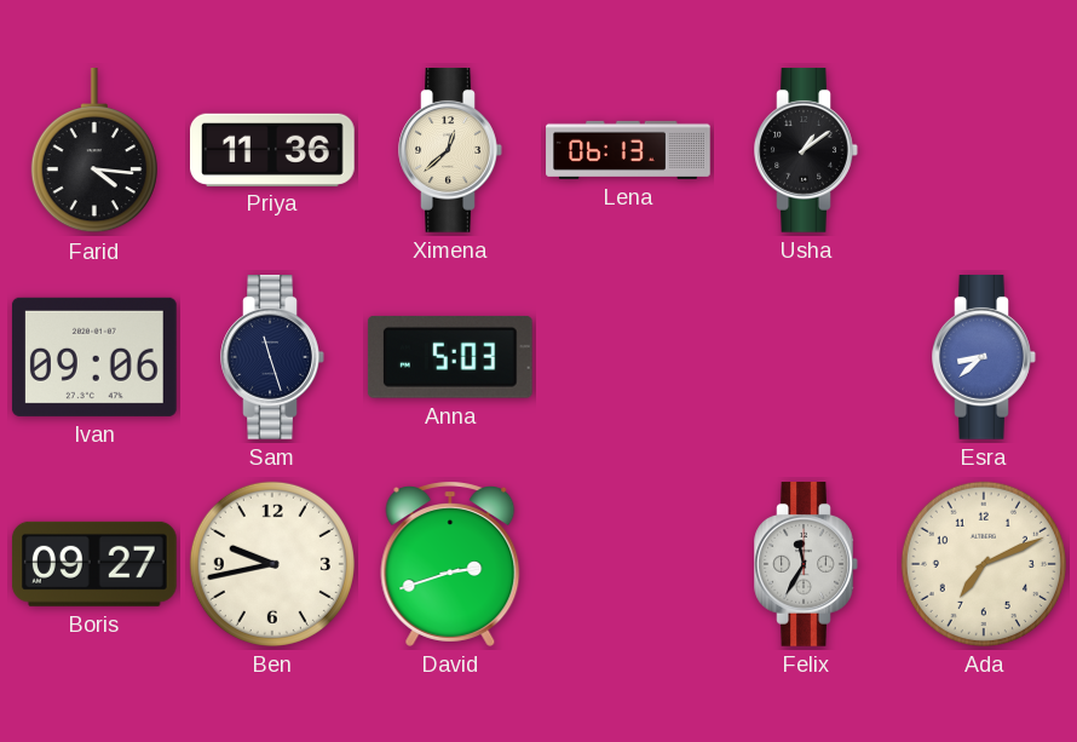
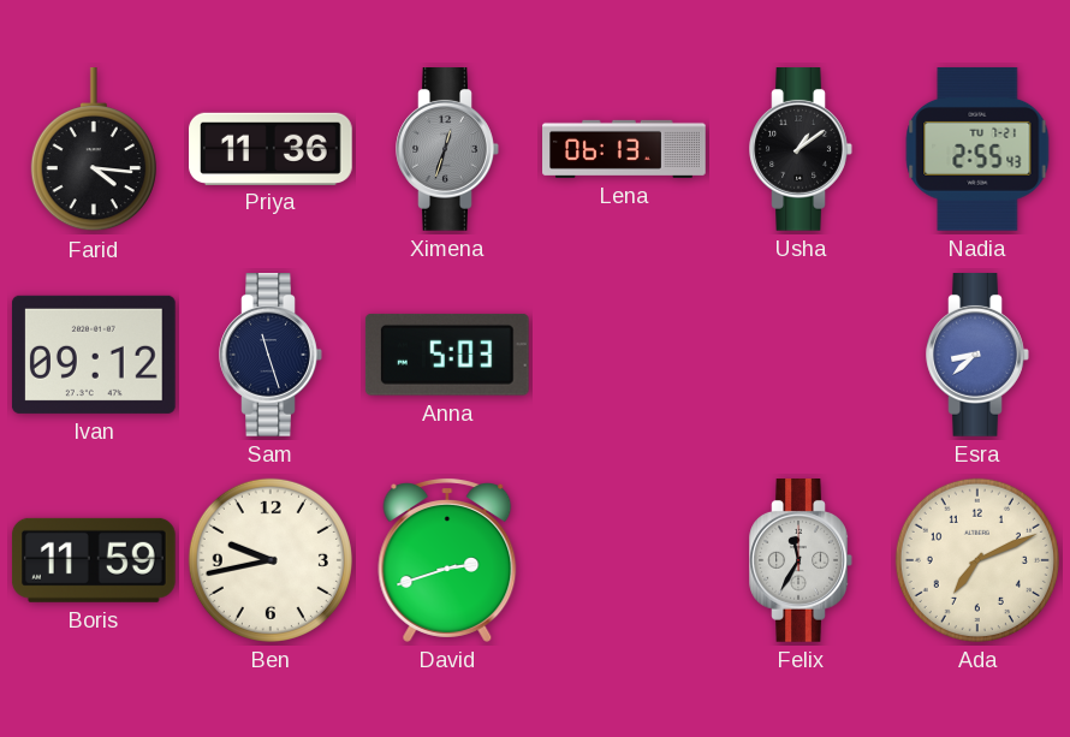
Ximena: 12:38 -> 12:33 (447, 150)
Ximena dial: cream -> grey (447, 150)
Nadia: none -> 2:55 (977, 149)
Ivan: 09:06 -> 09:12 (94, 355)
Boris: 09:27 -> 11:59 (94, 560)
